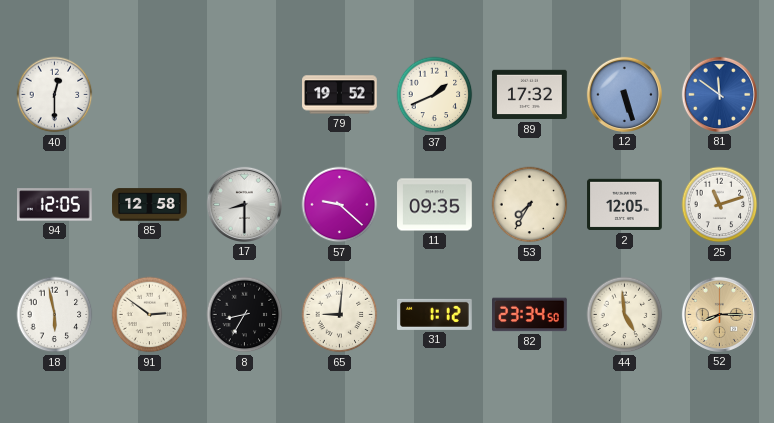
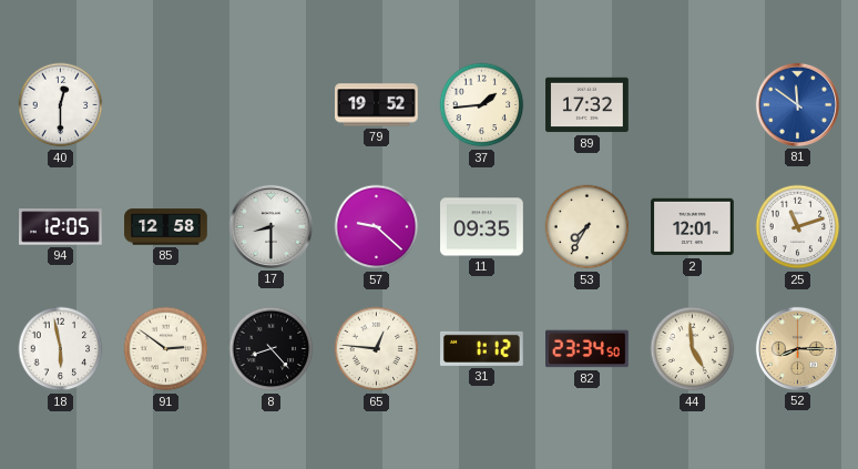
37: 1:41 -> 1:44 (482, 105)
12: 5:27 -> none (624, 94)
2: 12:05 -> 12:01 (693, 227)
8: 8:35 -> 8:23 (272, 349)
65: 9:01 -> 12:46 (377, 349)
